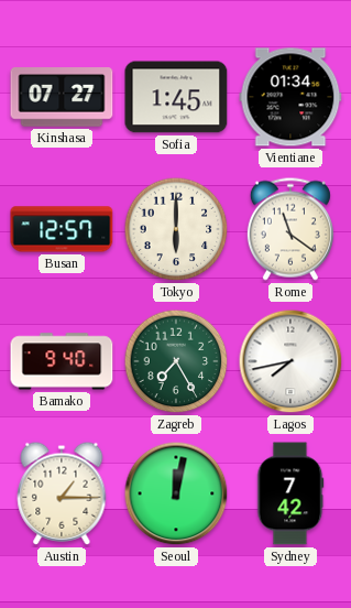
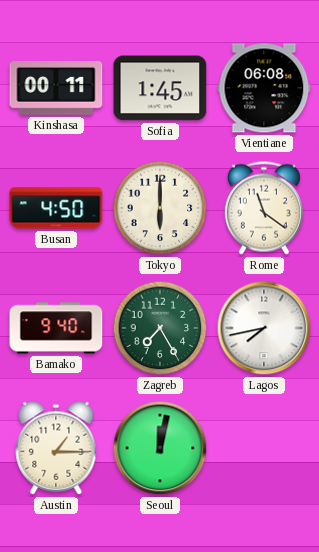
Kinshasa: 07:27 -> 00:11 (56, 88)
Vientiane: 01:34 -> 06:08 (264, 88)
Busan: 12:57 -> 4:50 (56, 208)
Sydney: 7:42 -> none (290, 493)
